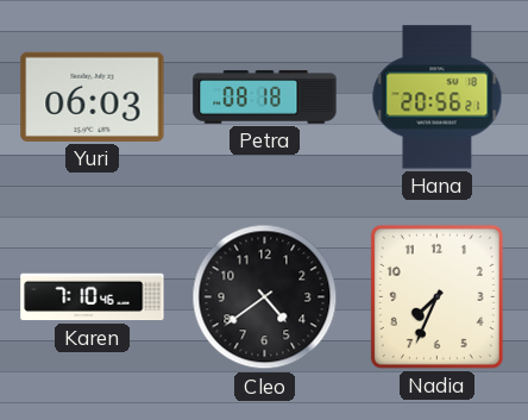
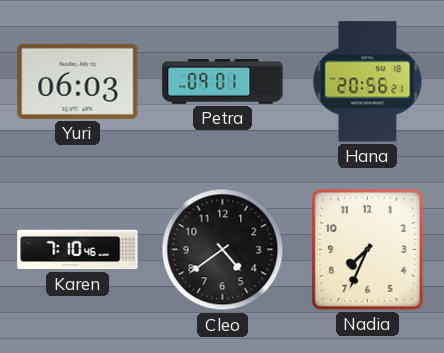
Petra: 08:18 -> 09:01 (223, 82)
